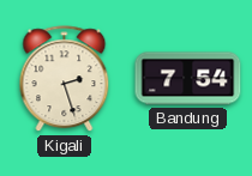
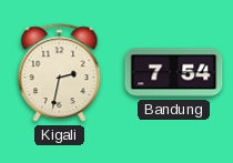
Kigali: 2:27 -> 2:32 (60, 73)
